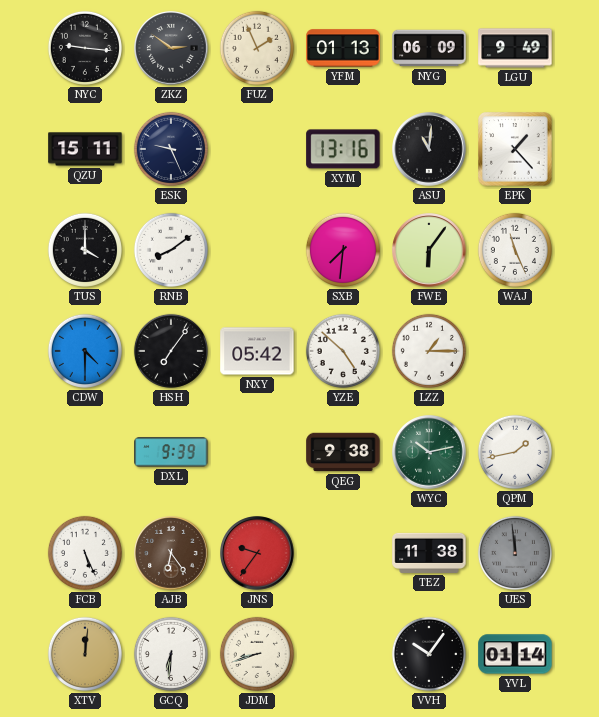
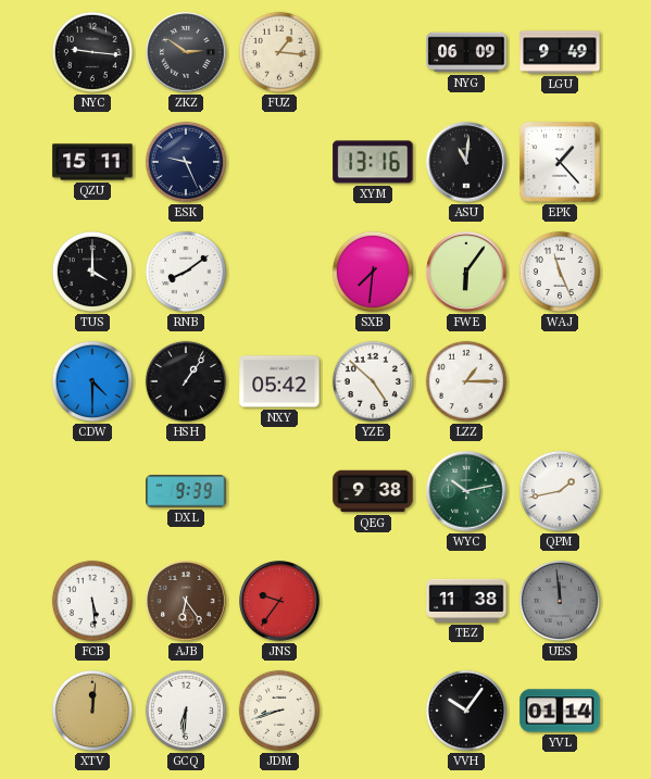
FUZ: 1:56 -> 1:16 (279, 52)
YFM: 01:13 -> none (343, 48)
HSH: 7:06 -> 1:06 (186, 381)
FCB: 5:26 -> 5:29 (92, 601)
